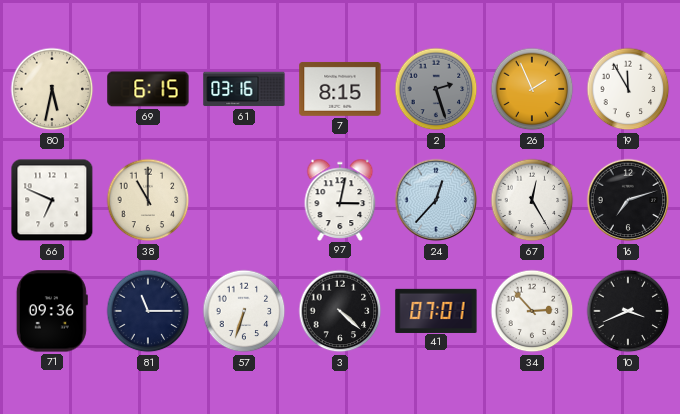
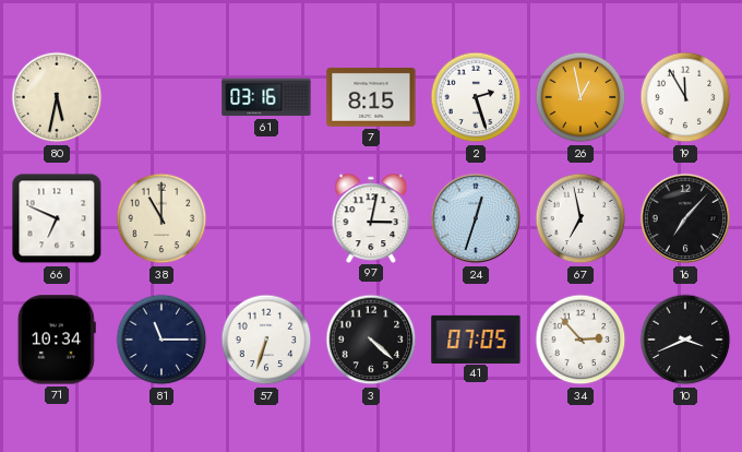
69: 6:15 -> none (148, 89)
2 dial: grey -> white (476, 97)
26: 1:56 -> 12:58 (581, 97)
24: 12:37 -> 12:33 (476, 218)
67: 12:25 -> 6:58 (581, 218)
16: 7:12 -> 7:07 (685, 218)
71: 09:36 -> 10:34 (57, 340)
41: 07:01 -> 07:05 (476, 338)
